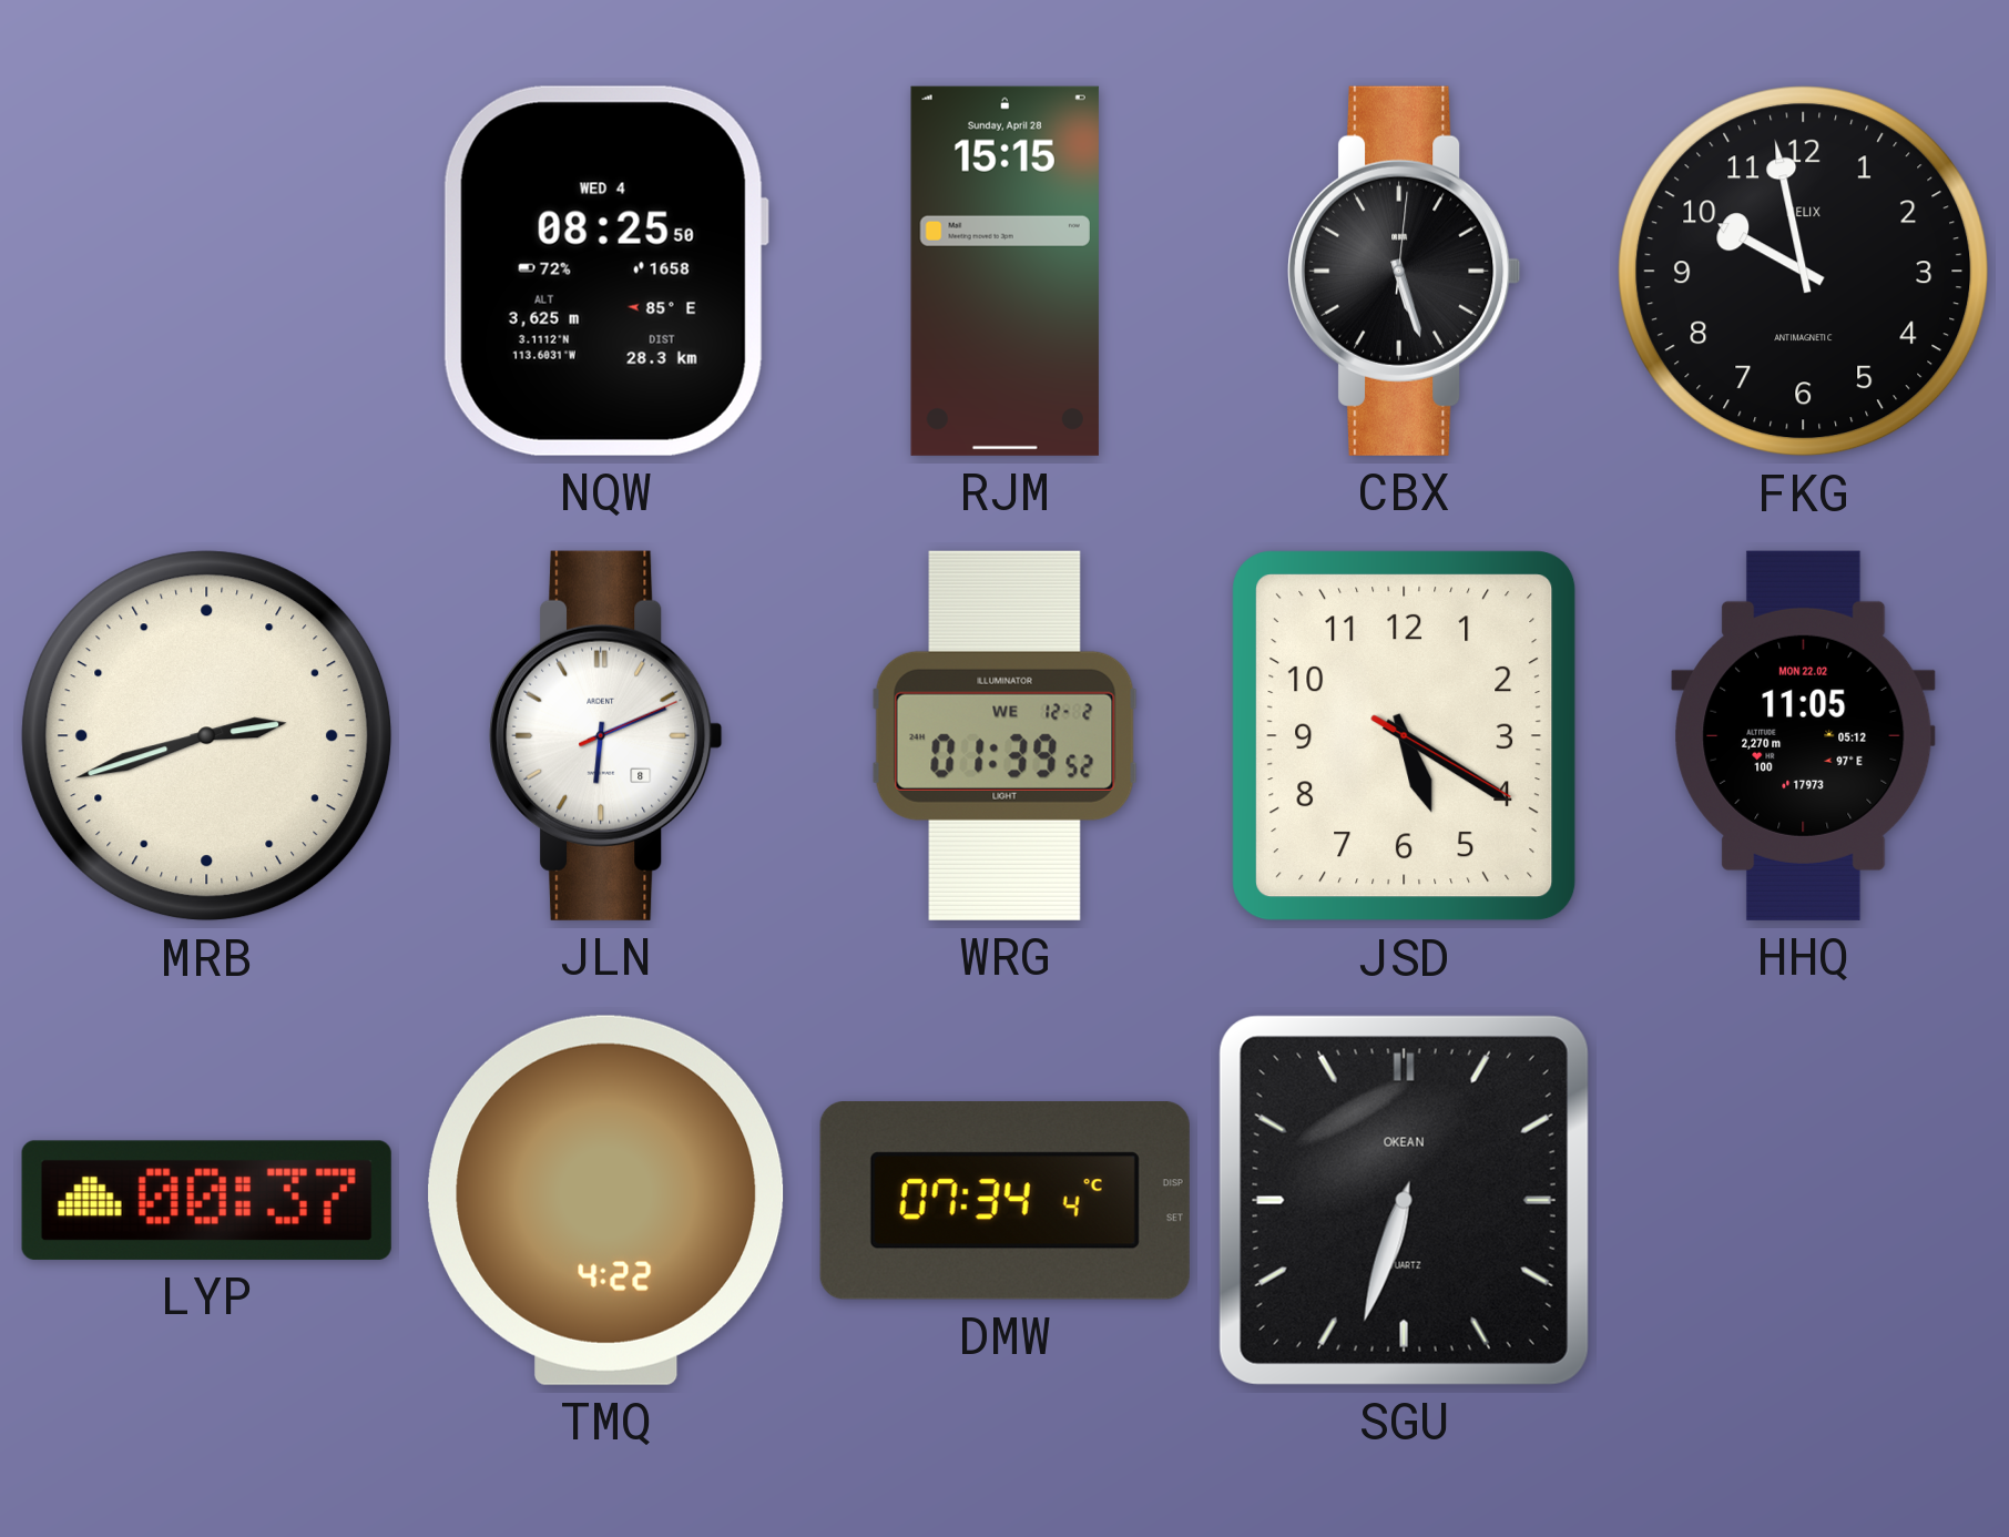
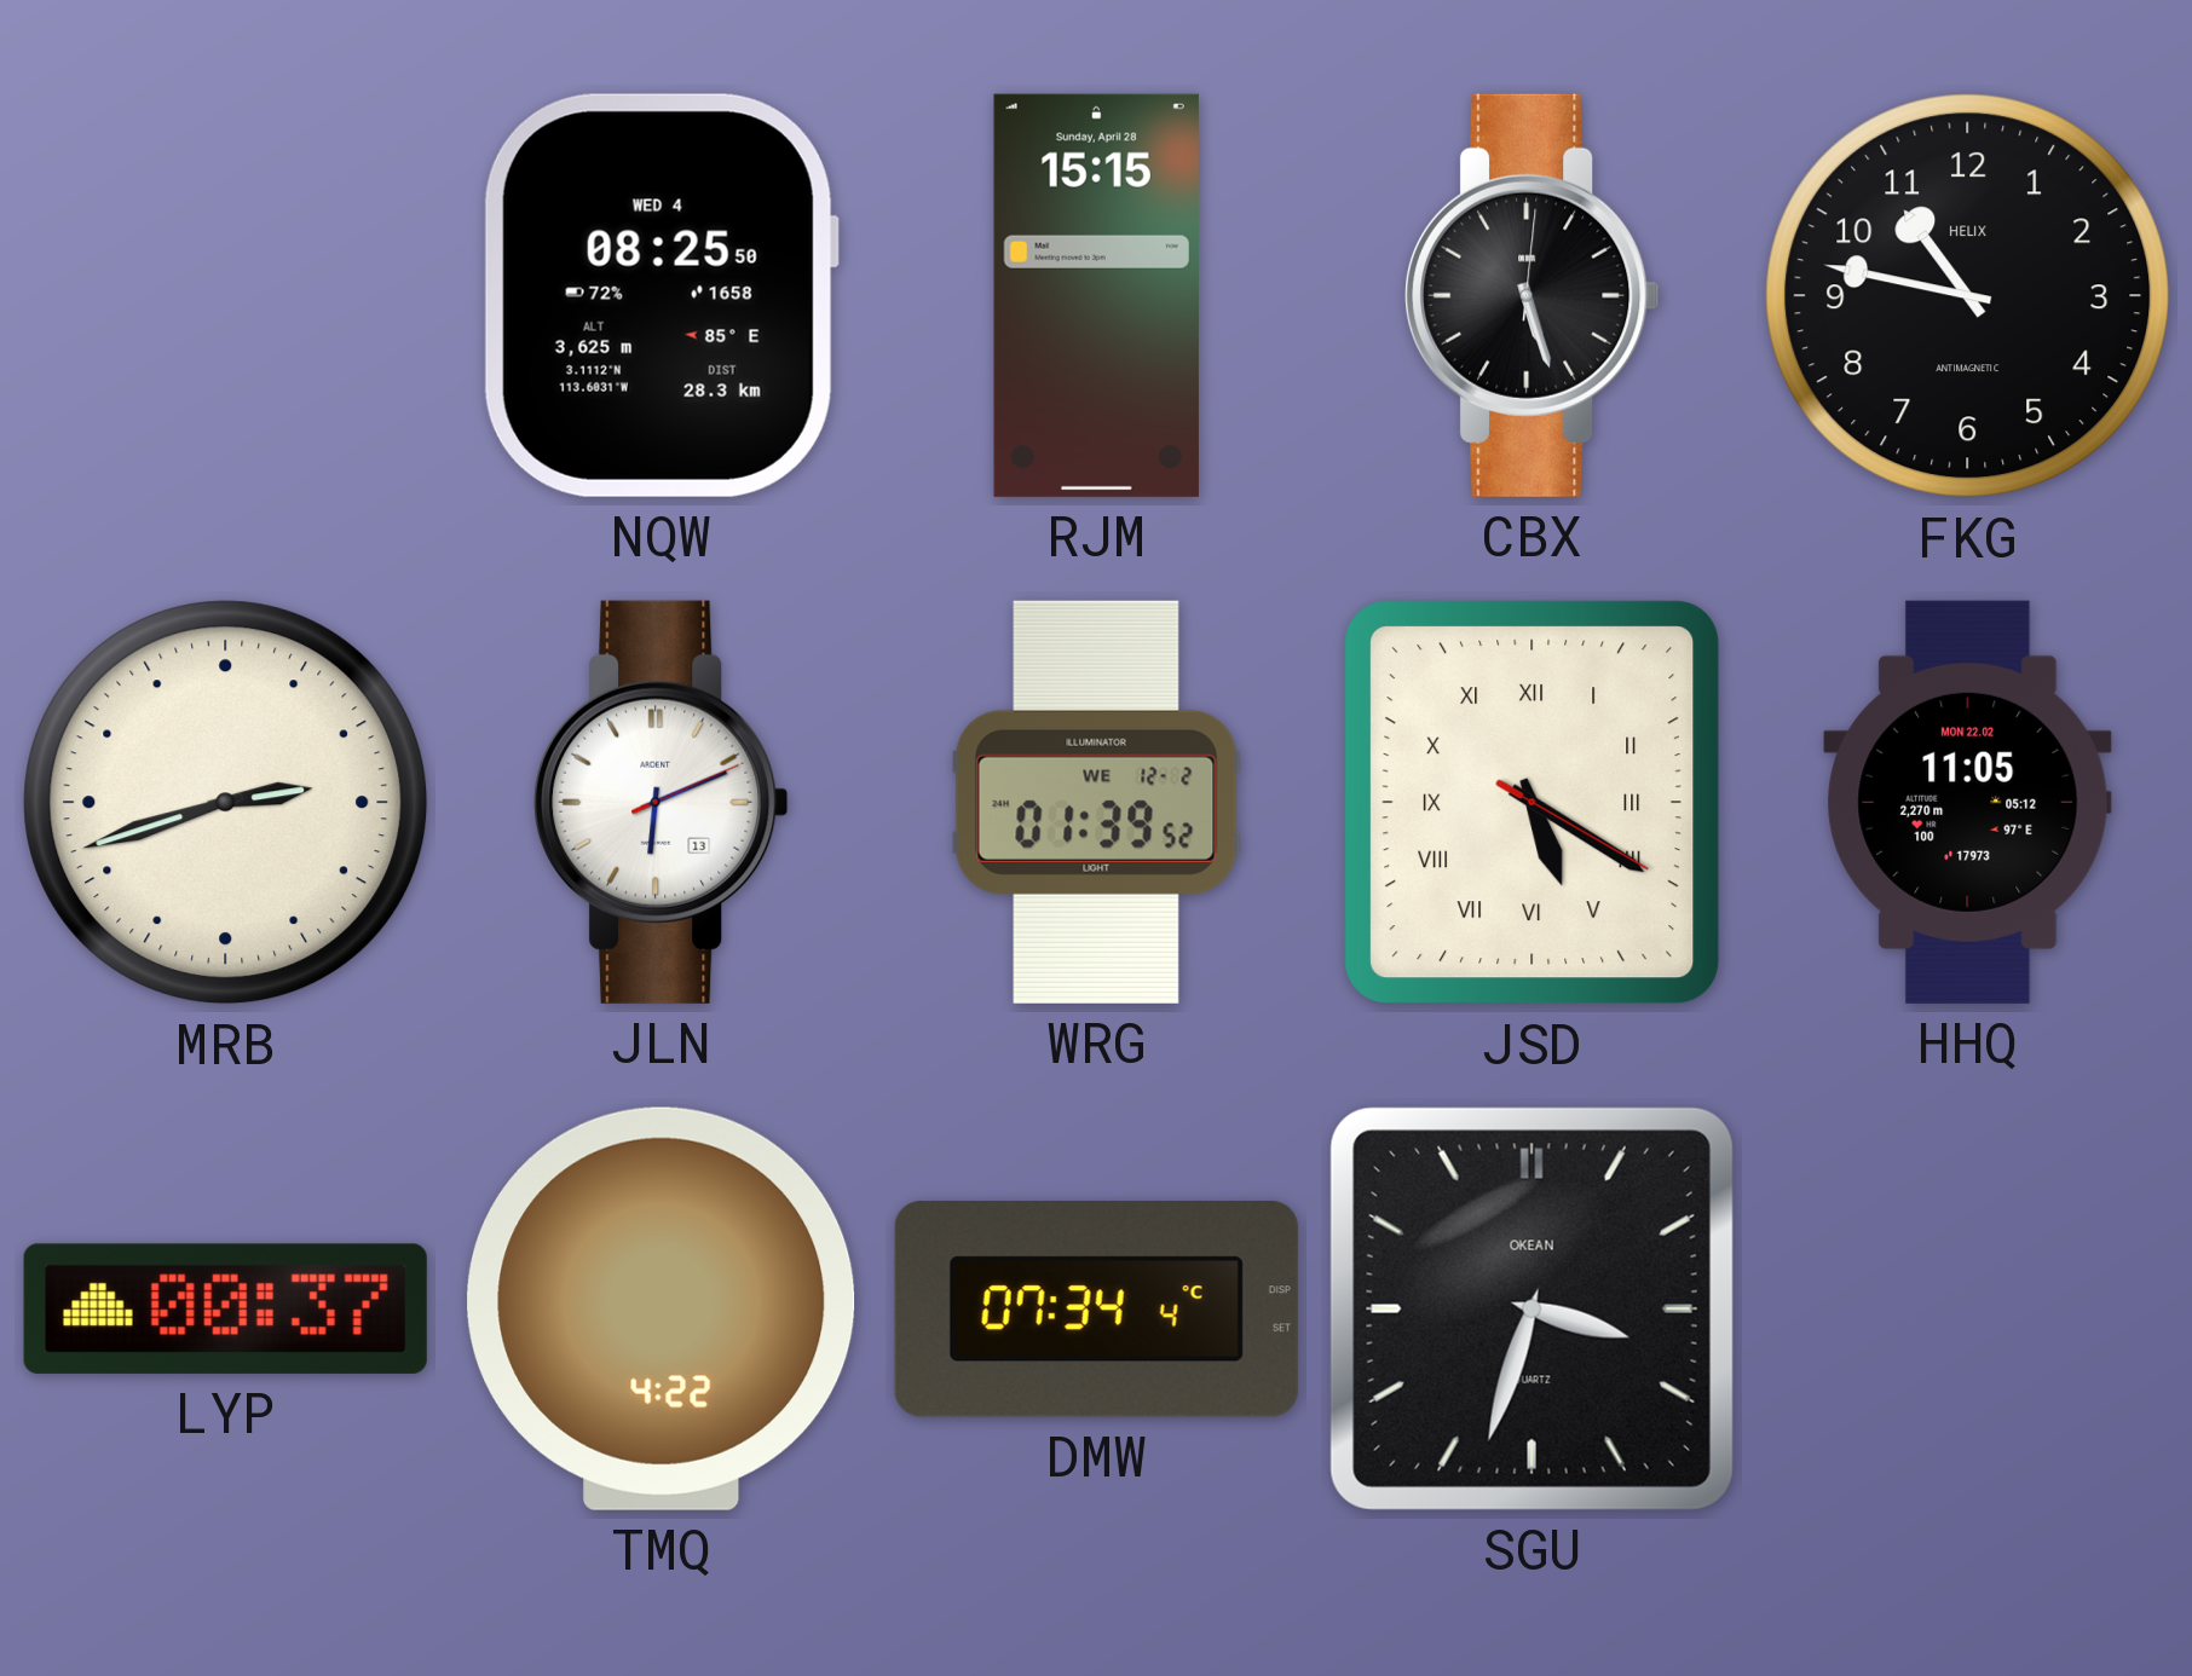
FKG: 9:58 -> 10:47 (1968, 296)
JLN date: 8 -> 13 (662, 802)
JSD numerals: Arabic -> Roman (1533, 803)
SGU: 6:33 -> 3:33 (1531, 1308)
